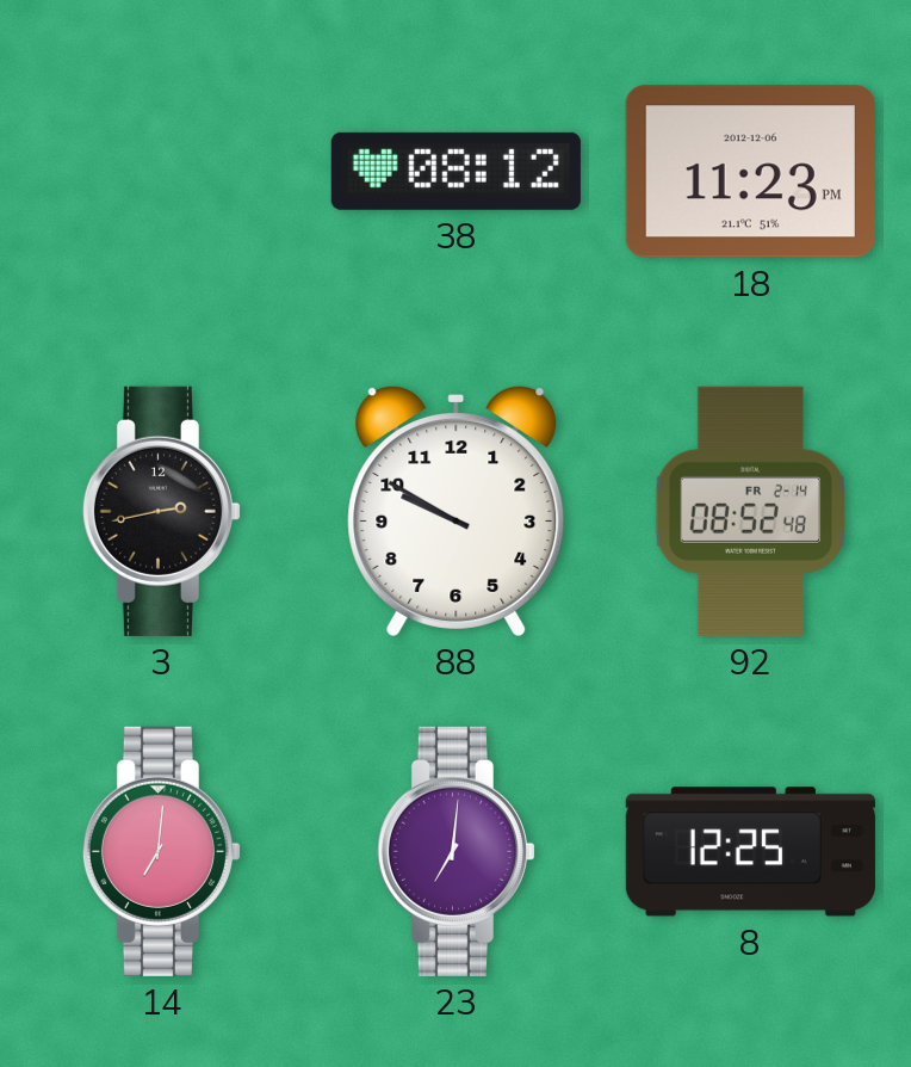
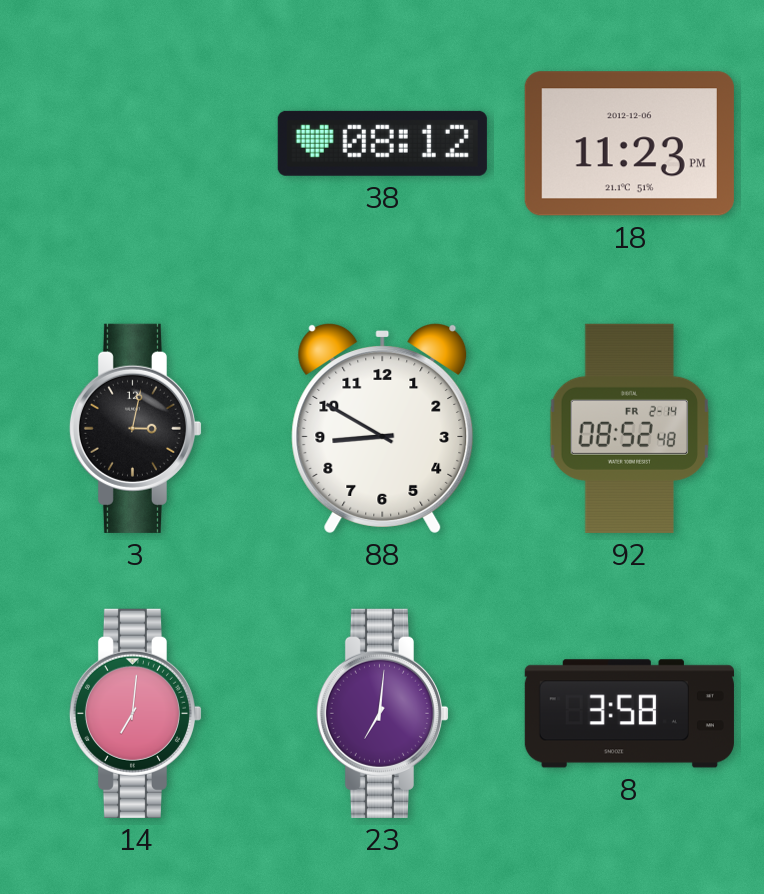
3: 2:43 -> 3:02 (135, 428)
88: 9:50 -> 8:50 (383, 428)
8: 12:25 -> 3:58 (629, 714)
